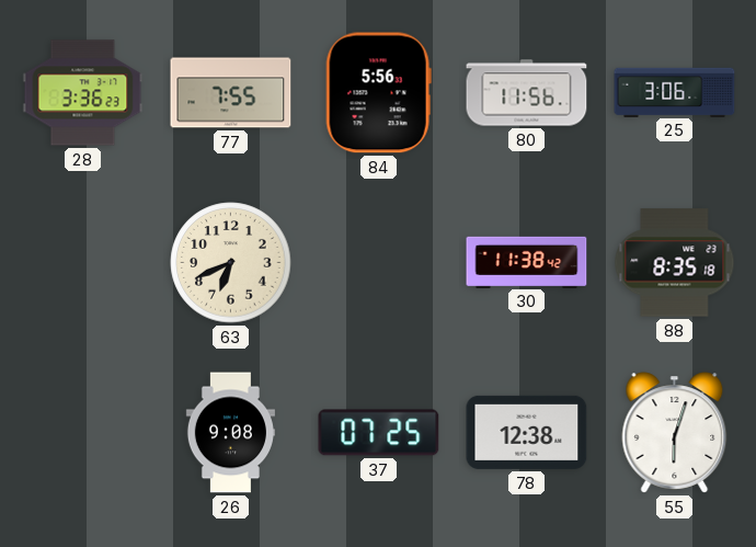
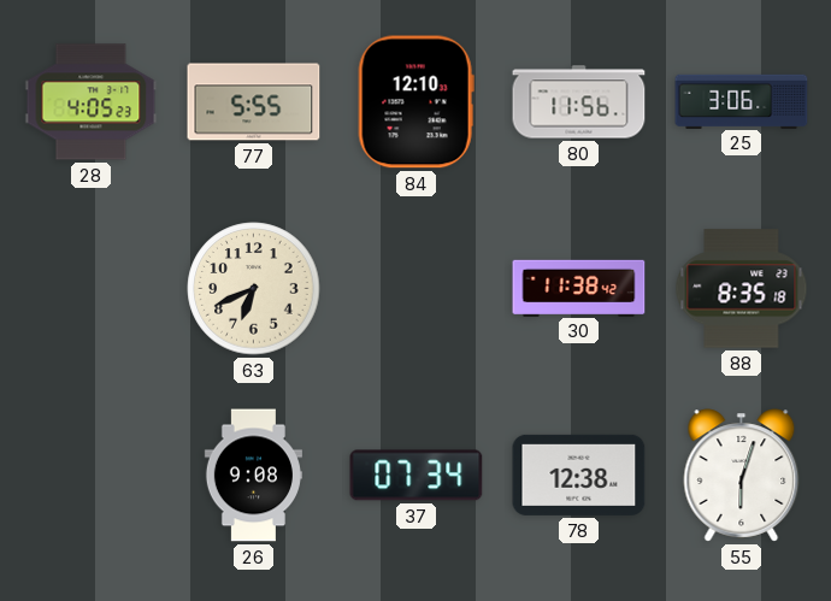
28: 3:36 -> 4:05 (92, 102)
77: 7:55 -> 5:55 (254, 102)
84: 5:56 -> 12:10 (415, 102)
37: 07:25 -> 07:34 (417, 476)
